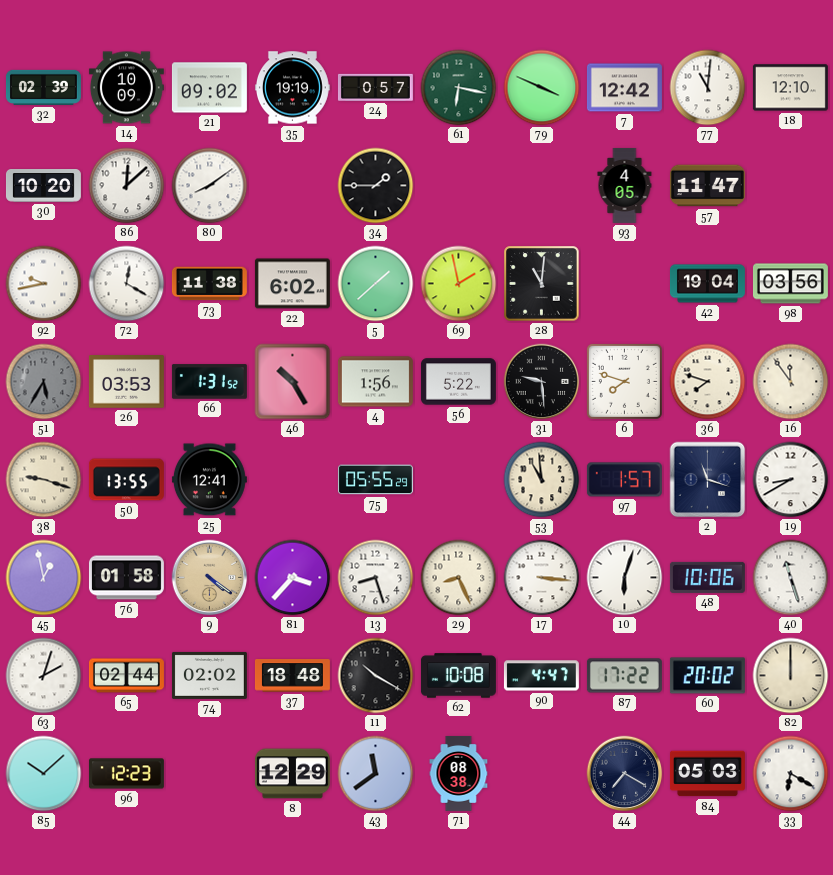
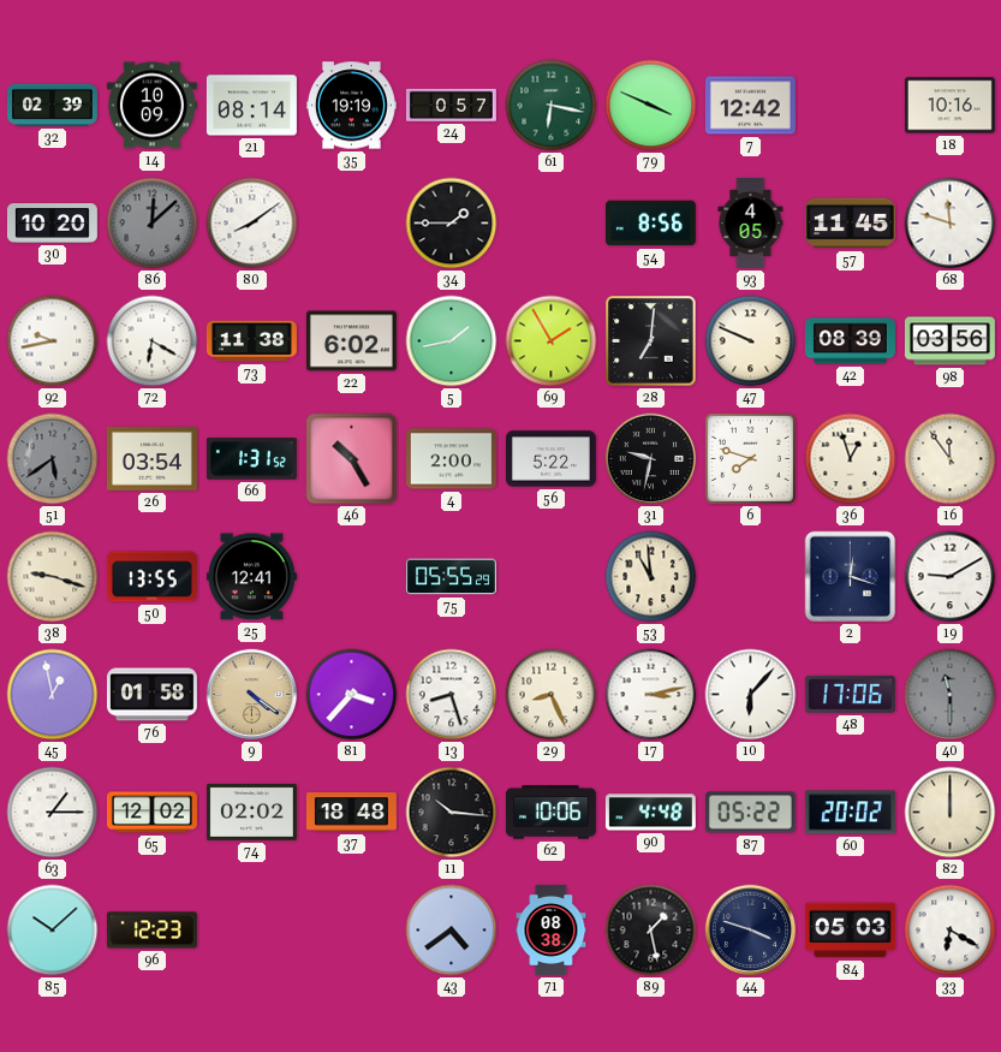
21: 09:02 -> 08:14 (251, 106)
77: 11:01 -> none (708, 88)
18: 12:10 -> 10:16 (949, 106)
86 dial: white -> grey (153, 224)
54: none -> 8:56 (650, 224)
57: 11:47 -> 11:45 (850, 224)
68: none -> 11:48 (951, 224)
72: 12:20 -> 6:20 (153, 341)
5: 1:38 -> 1:43 (452, 341)
69: 1:58 -> 1:55 (552, 341)
28: 11:01 -> 7:01 (651, 341)
47: none -> 9:49 (751, 341)
42: 19:04 -> 08:39 (850, 341)
51: 5:35 -> 5:39 (53, 459)
26: 03:53 -> 03:54 (151, 459)
4: 1:56 -> 2:00 (451, 459)
31: 9:29 -> 9:32 (651, 459)
36: 7:48 -> 12:57 (851, 459)
97: 1:57 -> none (624, 480)
2: 11:18 -> 12:18 (851, 577)
19: 8:40 -> 9:10 (951, 577)
17: 3:16 -> 3:13 (651, 695)
10: 6:03 -> 6:07 (751, 695)
48: 10:06 -> 17:06 (850, 694)
40: 11:27 -> 11:30 (951, 695)
40 dial: white -> grey (951, 695)
63: 2:03 -> 1:15 (53, 813)
65: 02:44 -> 12:02 (151, 813)
11: 10:20 -> 10:16 (452, 813)
62: 10:08 -> 10:06 (550, 813)
90: 4:47 -> 4:48 (650, 813)
87: 17:22 -> 05:22 (750, 813)
8: 12:29 -> none (292, 774)
43: 11:39 -> 4:39 (452, 931)
89: none -> 1:28 (651, 931)
44: 7:20 -> 3:48 (751, 931)
